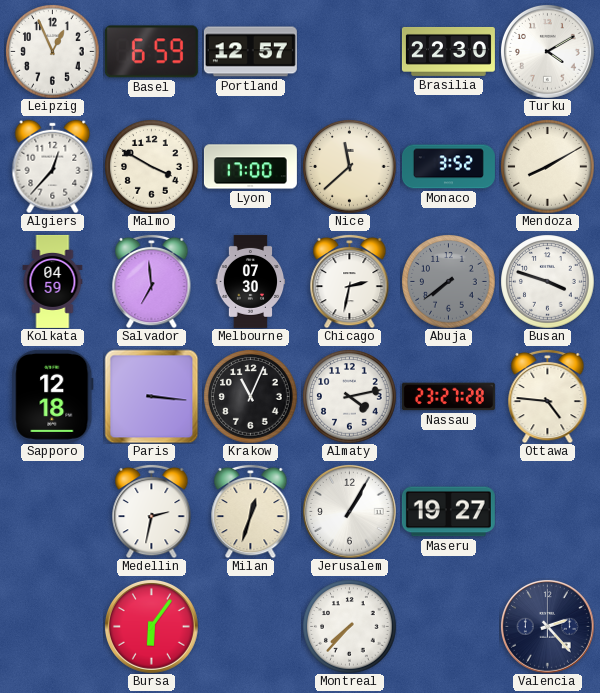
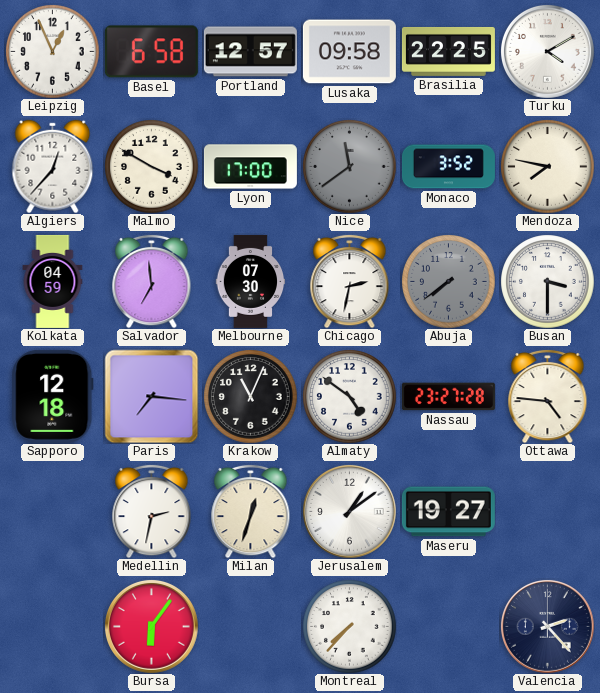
Basel: 6:59 -> 6:58 (151, 52)
Lusaka: none -> 09:58 (349, 52)
Brasilia: 22:30 -> 22:25 (448, 51)
Nice: 11:38 -> 11:39 (349, 166)
Nice dial: cream -> grey (349, 166)
Mendoza: 8:10 -> 7:47 (547, 166)
Busan: 3:48 -> 3:30 (547, 281)
Paris: 3:16 -> 7:16 (151, 396)
Almaty: 4:13 -> 4:51 (349, 396)
Jerusalem: 1:05 -> 1:09 (350, 512)
